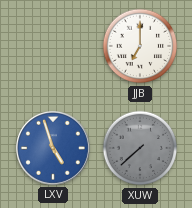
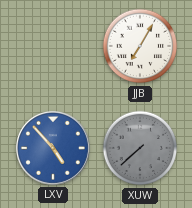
JJB: 7:00 -> 7:05 (140, 46)
LXV: 4:57 -> 4:53 (53, 148)
